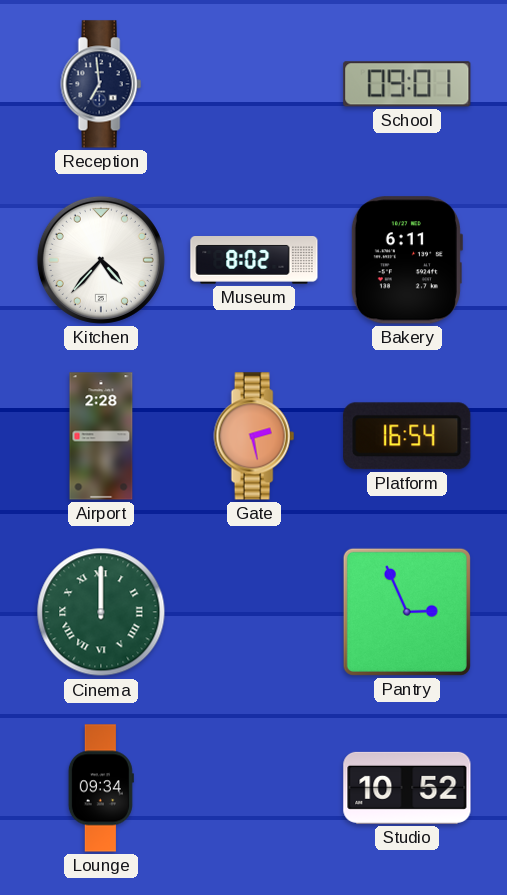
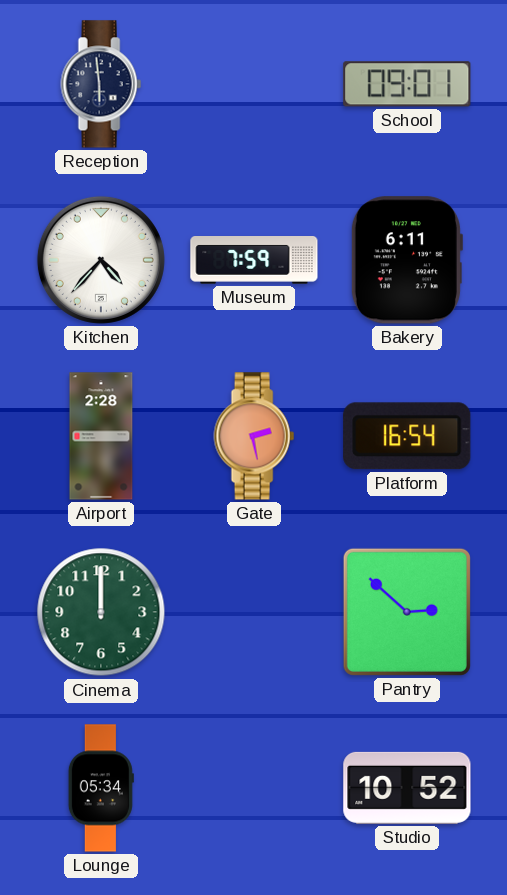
Reception: 6:59 -> 5:59 (101, 84)
Museum: 8:02 -> 7:59 (254, 260)
Cinema numerals: Roman -> Arabic (101, 612)
Pantry: 2:56 -> 2:52 (407, 612)
Lounge: 09:34 -> 05:34 (101, 788)
